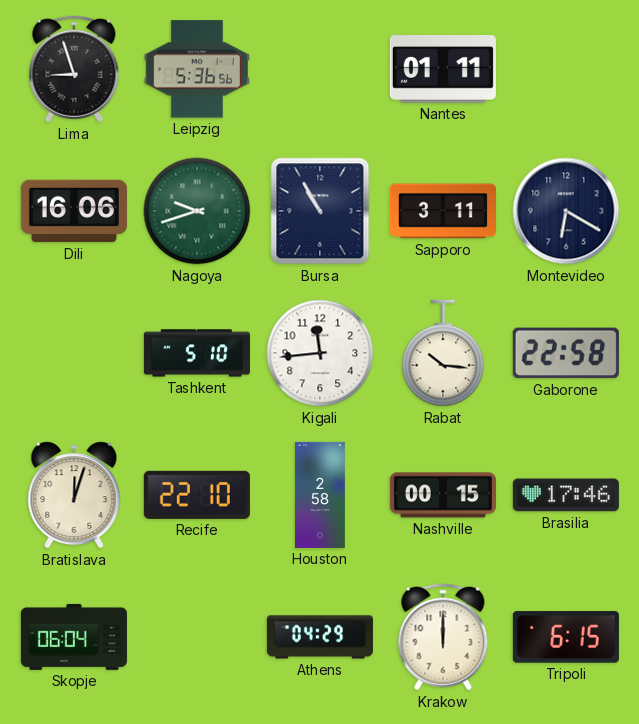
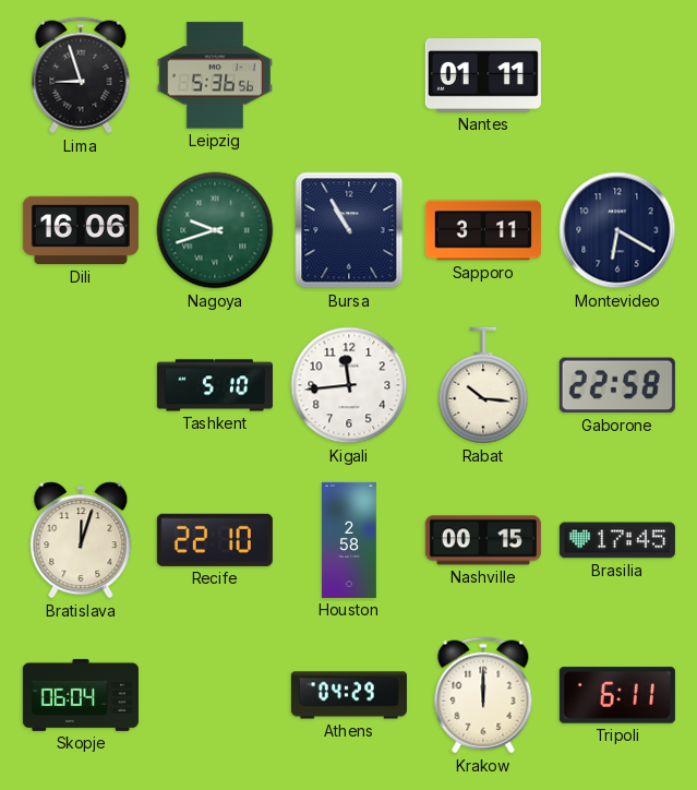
Brasilia: 17:46 -> 17:45 (617, 540)
Tripoli: 6:15 -> 6:11 (617, 695)
